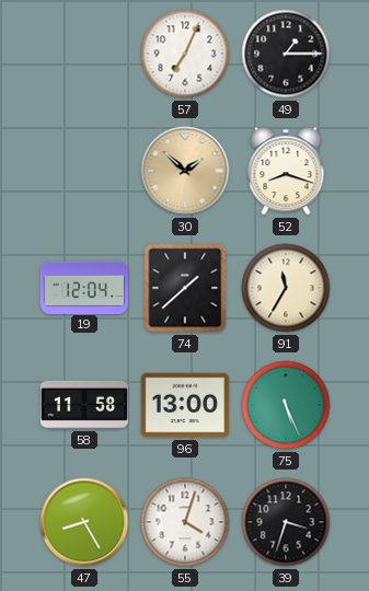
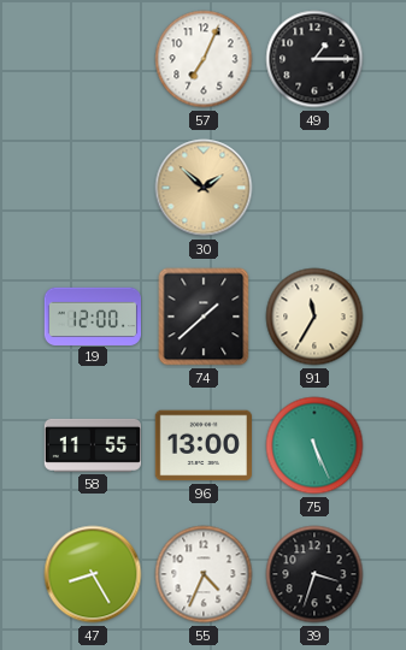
52: 8:18 -> none (286, 171)
19: 12:04 -> 12:00 (92, 315)
58: 11:58 -> 11:55 (92, 445)
55: 4:03 -> 4:34 (204, 574)
